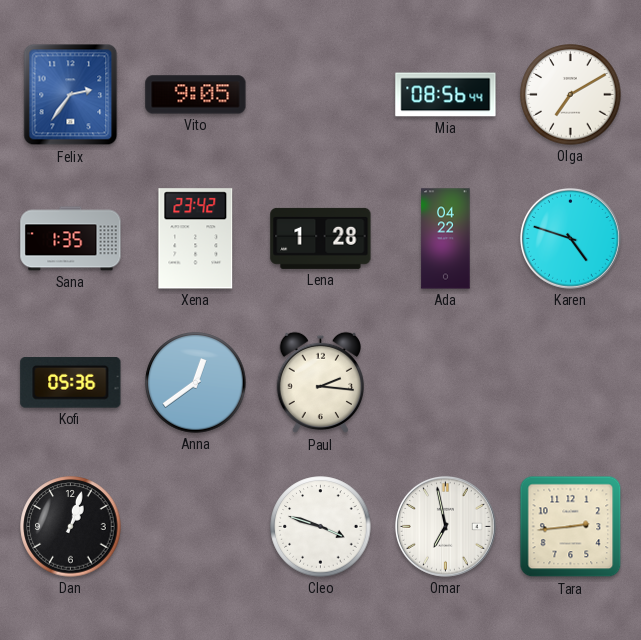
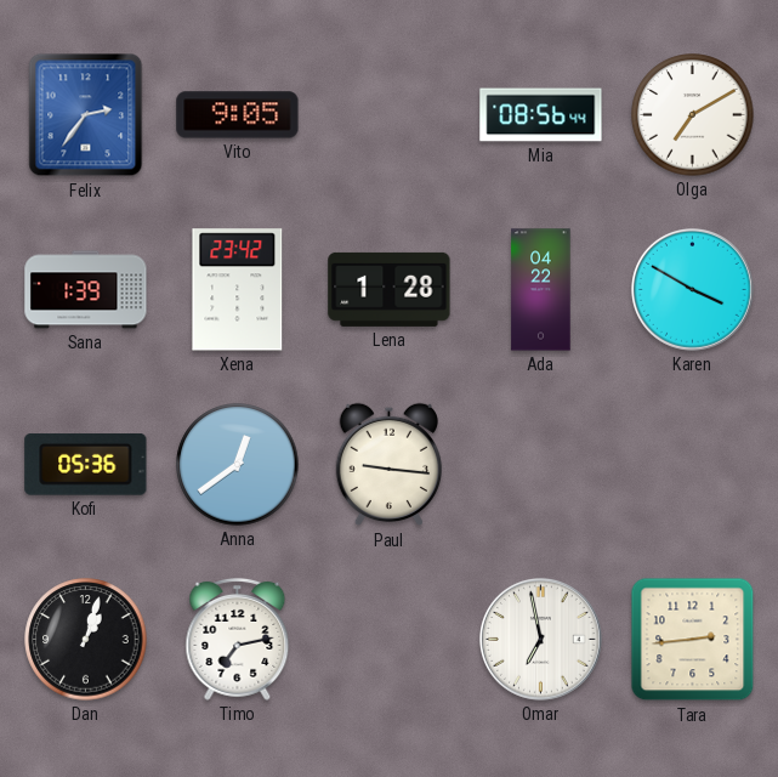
Sana: 1:35 -> 1:39 (86, 290)
Karen: 4:48 -> 3:50 (692, 289)
Paul: 2:16 -> 9:16 (388, 465)
Timo: none -> 7:13 (238, 639)
Cleo: 3:48 -> none (321, 527)
